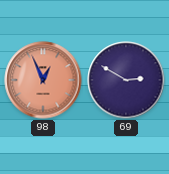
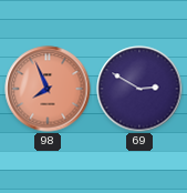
98: 12:56 -> 7:56 (48, 89)
